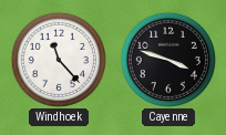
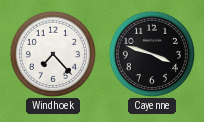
Windhoek: 11:23 -> 7:23 (52, 53)
